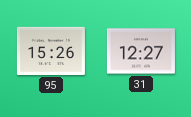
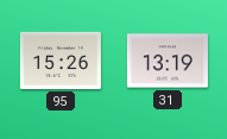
31: 12:27 -> 13:19 (168, 61)
